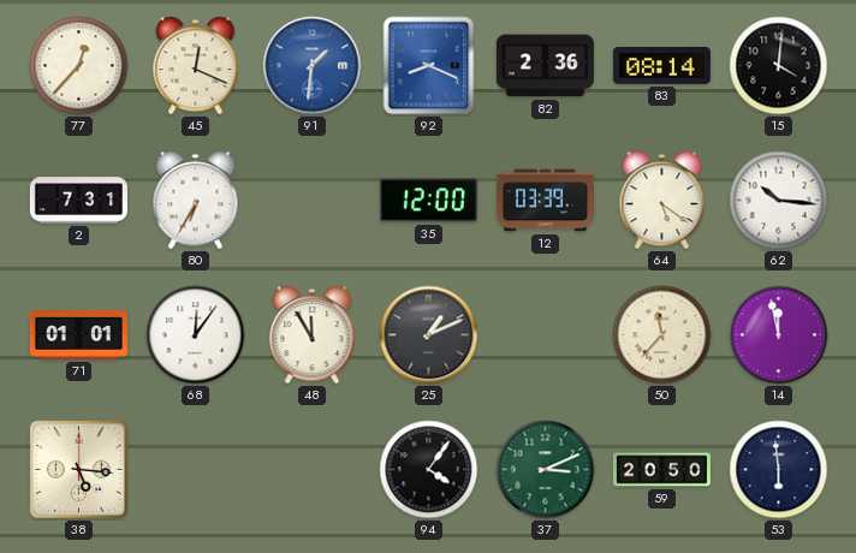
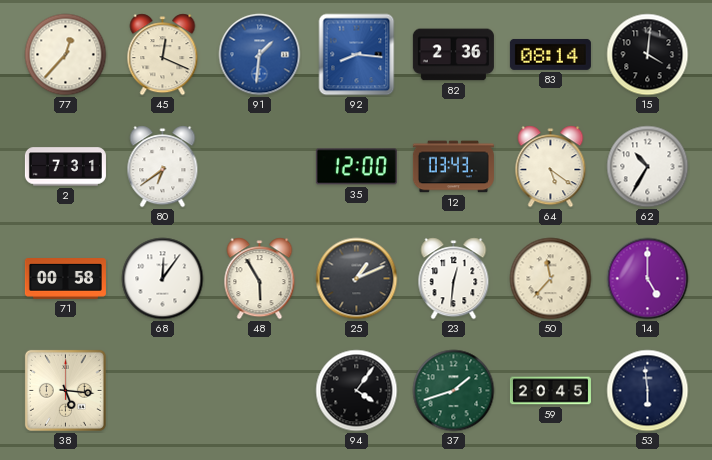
92: 8:19 -> 8:16 (357, 55)
80: 6:35 -> 6:39 (163, 167)
12: 03:39 -> 03:43 (453, 167)
62: 10:16 -> 10:35 (648, 167)
71: 01:01 -> 00:58 (65, 279)
48: 11:55 -> 5:55 (260, 279)
23: none -> 12:31 (454, 279)
14: 11:58 -> 5:00 (648, 279)
37: 3:11 -> 1:42 (454, 391)
59: 20:50 -> 20:45 (550, 391)
